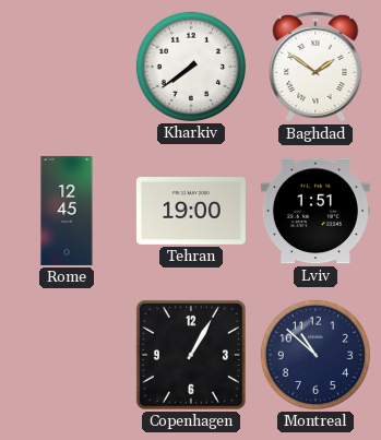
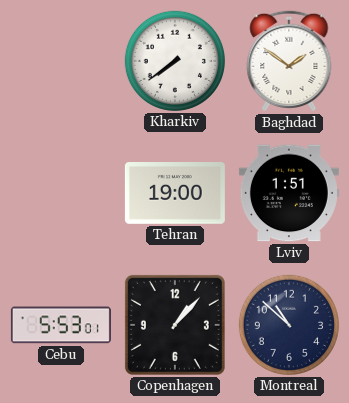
Rome: 12:45 -> none (67, 211)
Cebu: none -> 5:53 (61, 325)
Copenhagen: 1:05 -> 1:07 (175, 325)
